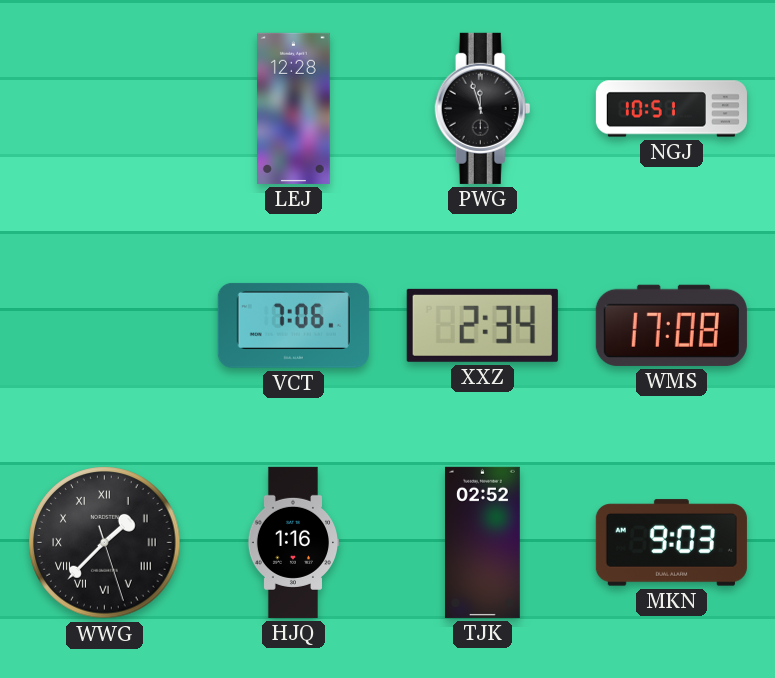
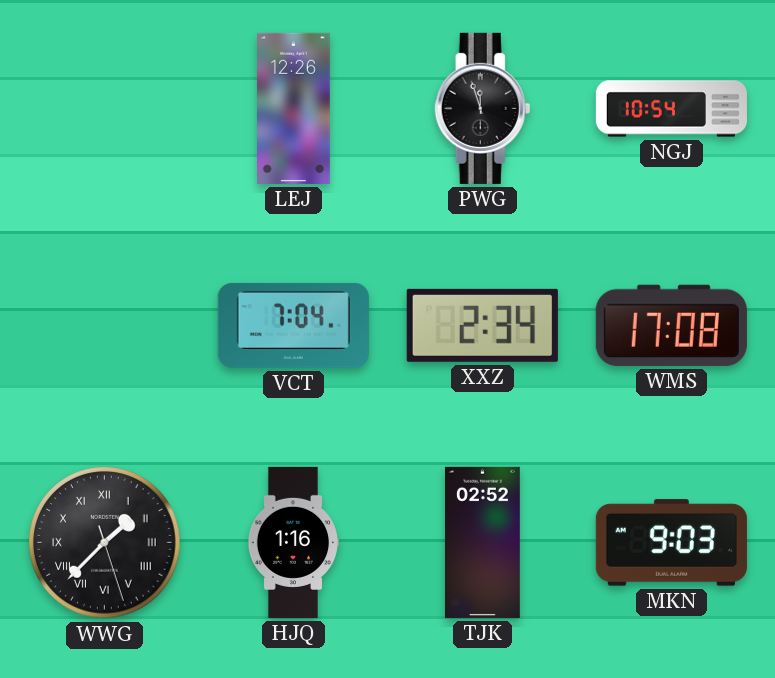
LEJ: 12:28 -> 12:26 (294, 108)
NGJ: 10:51 -> 10:54 (671, 109)
VCT: 7:06 -> 7:04 (293, 325)
